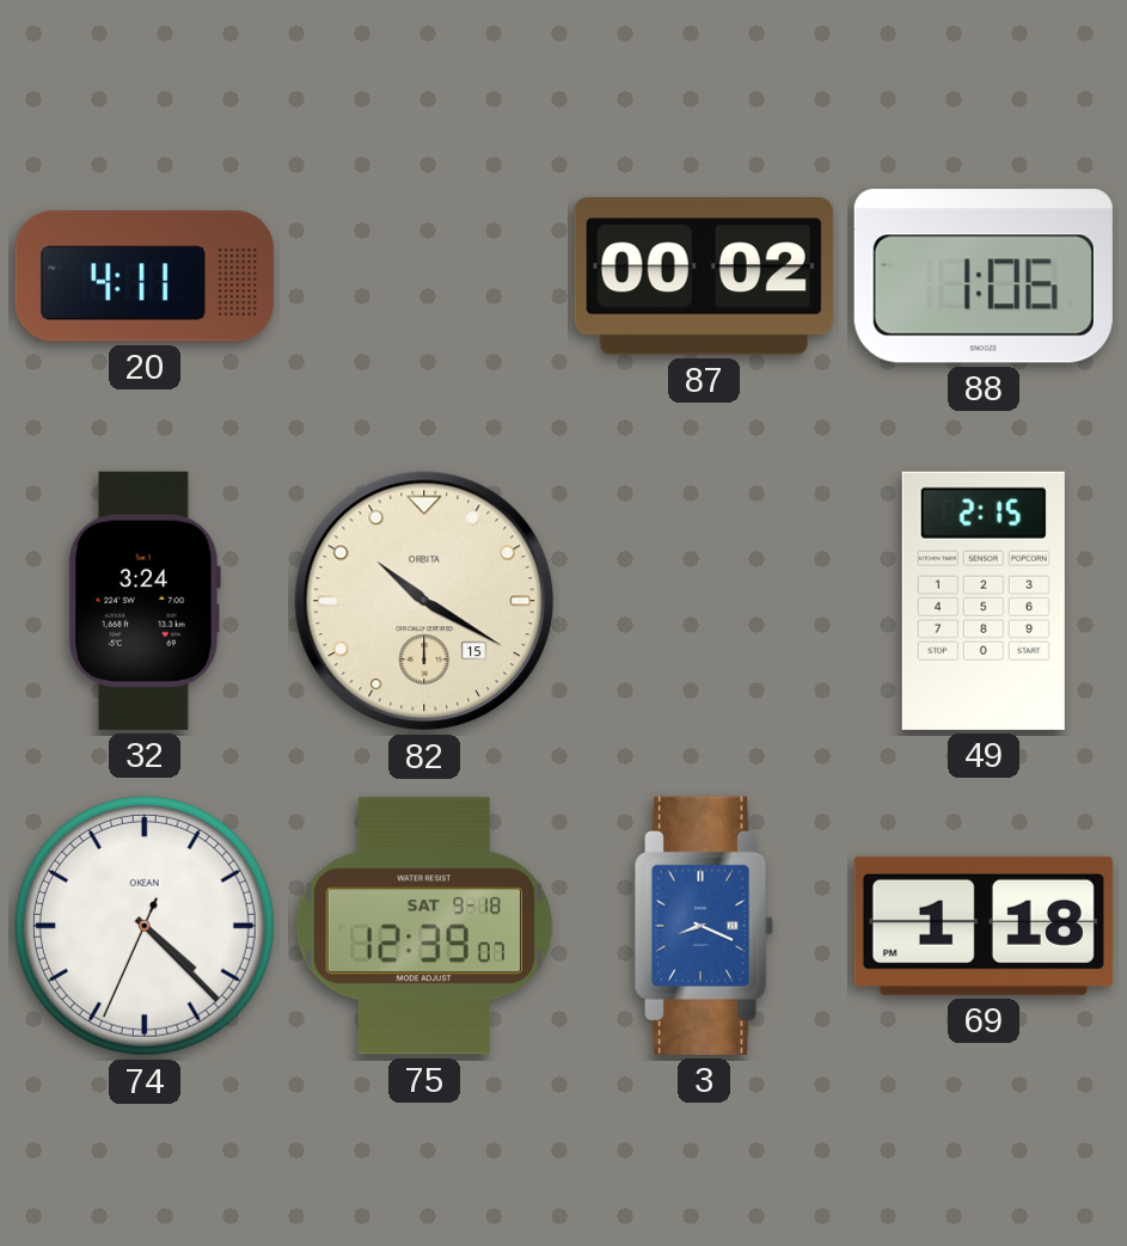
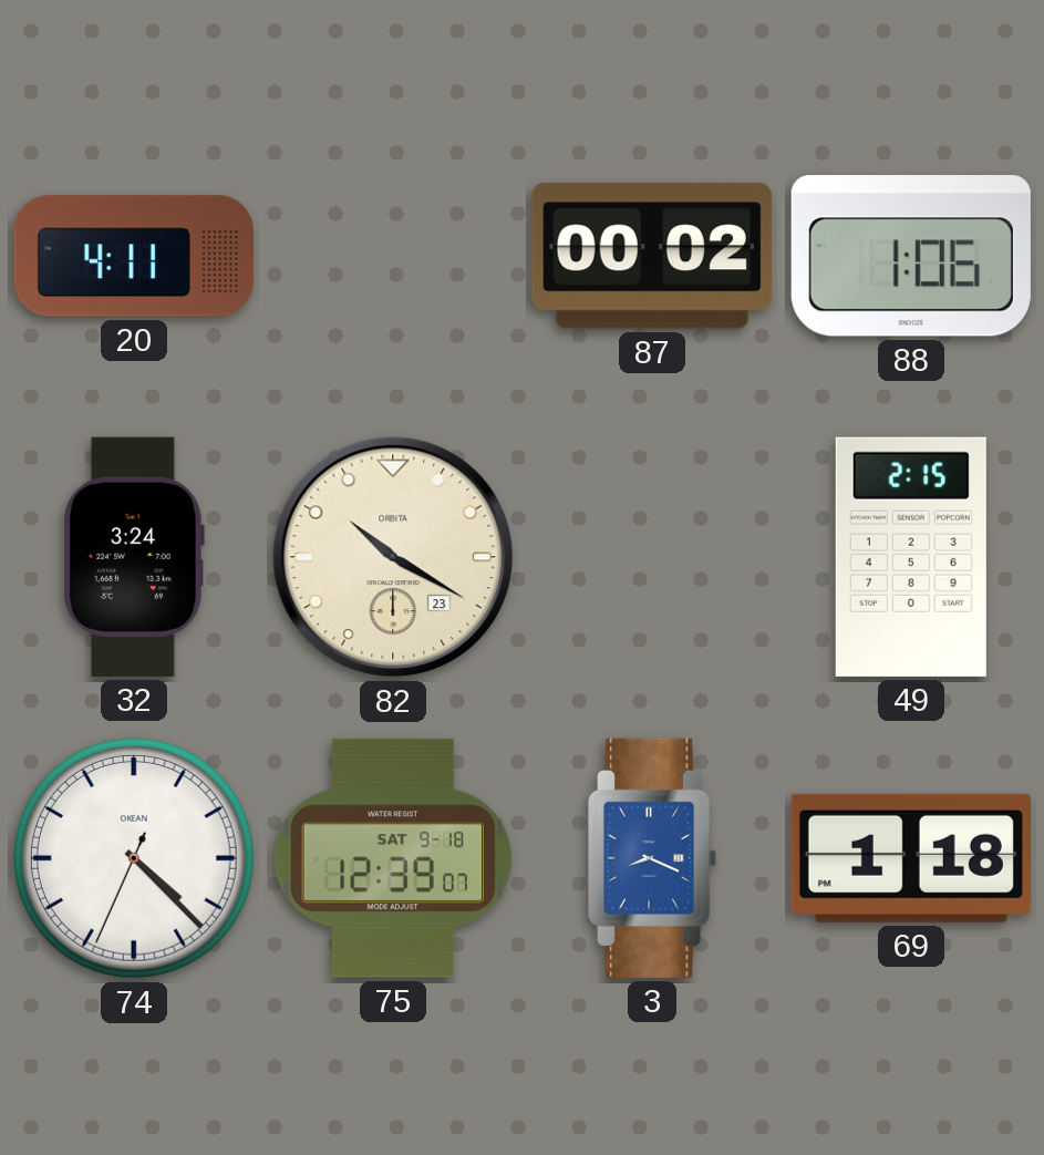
82 date: 15 -> 23 (393, 557)
